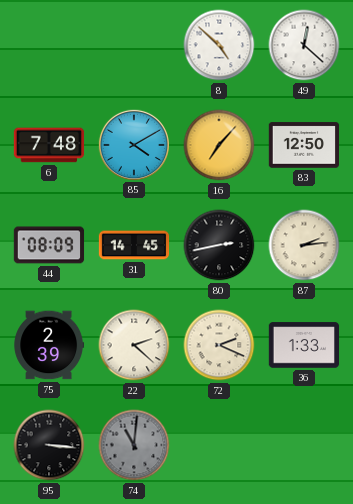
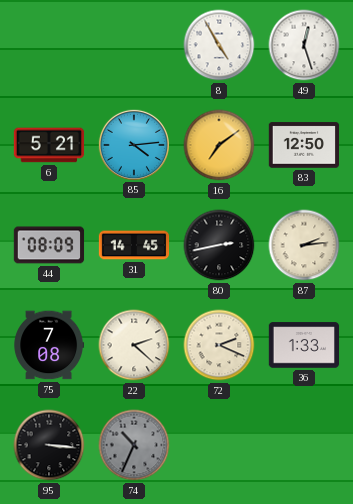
8: 4:52 -> 4:55 (219, 45)
49: 12:22 -> 12:27 (304, 45)
6: 7:48 -> 5:21 (49, 145)
85: 4:10 -> 4:14 (133, 144)
16: 7:07 -> 7:09 (219, 145)
75: 2:39 -> 7:08 (49, 345)
74: 11:01 -> 10:34 (134, 445)
